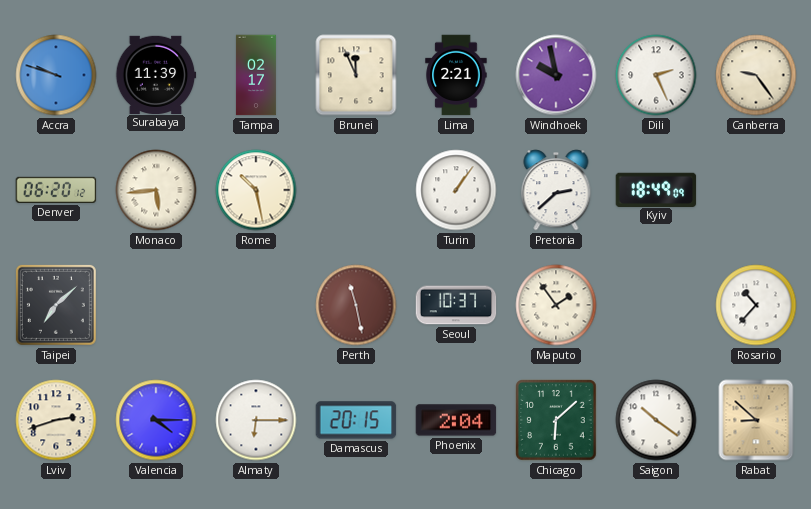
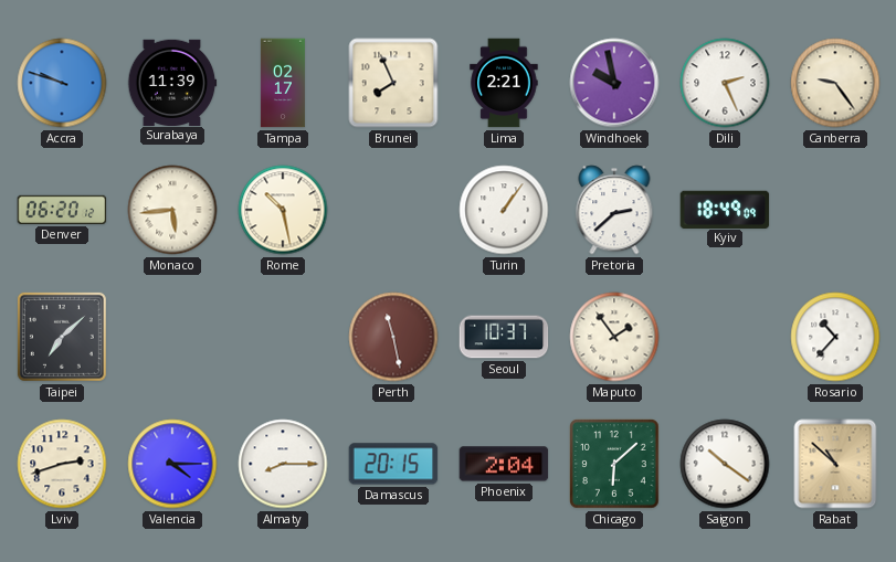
Brunei: 11:56 -> 7:56 (393, 83)
Almaty: 6:15 -> 8:15 (283, 464)
Rabat: 8:52 -> 10:52 (835, 464)
